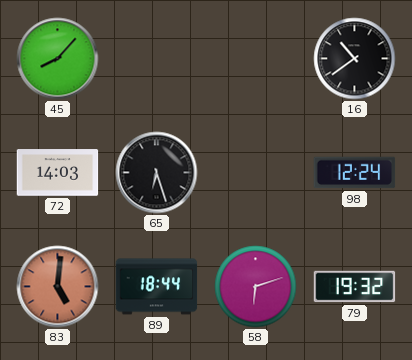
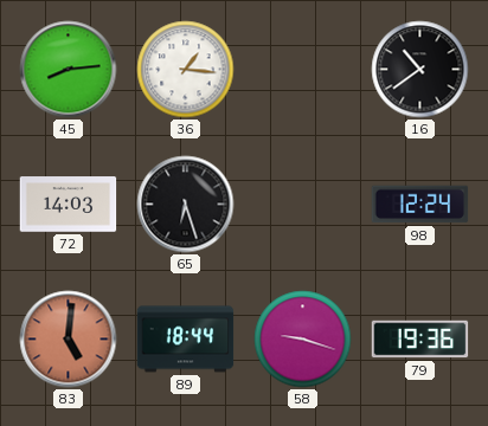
45: 8:07 -> 8:14 (69, 70)
36: none -> 1:16 (186, 70)
58: 6:12 -> 9:18 (303, 340)
79: 19:32 -> 19:36 (420, 340)
